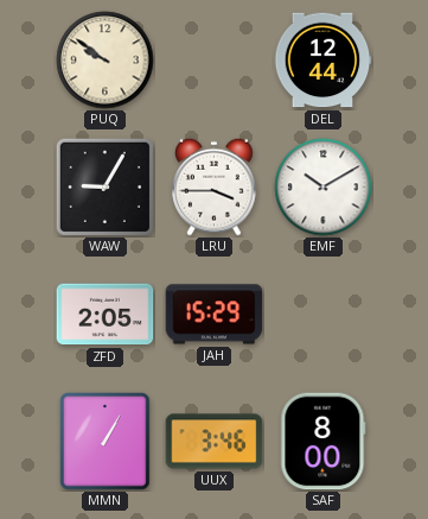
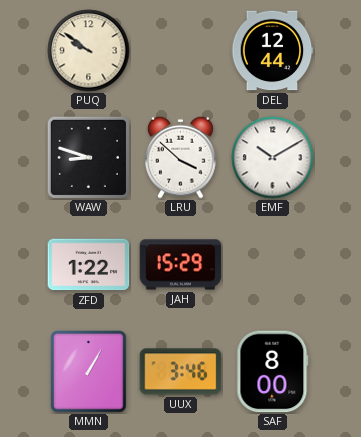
WAW: 9:05 -> 8:48 (88, 157)
LRU: 3:45 -> 3:52 (181, 157)
ZFD: 2:05 -> 1:22 (89, 265)
